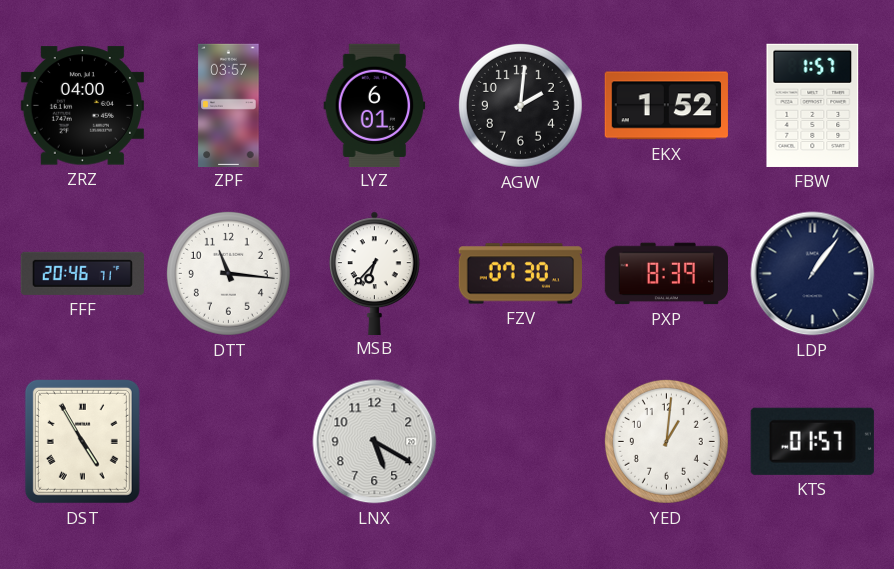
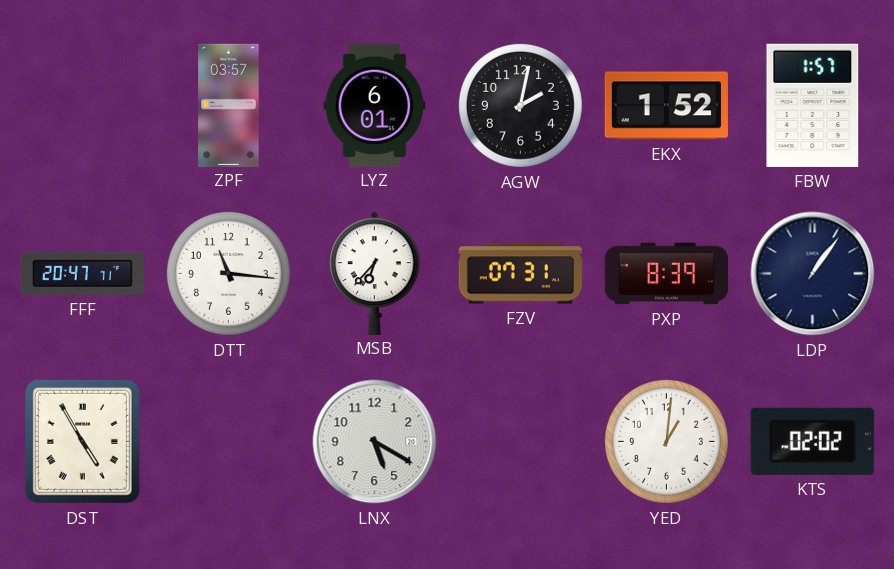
ZRZ: 04:00 -> none (82, 106)
AGW: 2:01 -> 2:02 (520, 105)
FFF: 20:46 -> 20:47 (82, 273)
FZV: 07:30 -> 07:31 (520, 274)
KTS: 01:57 -> 02:02 (812, 441)
